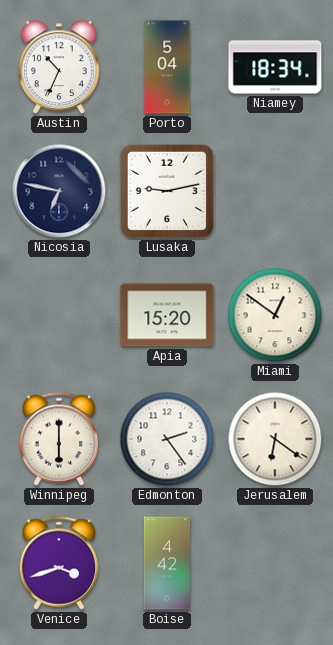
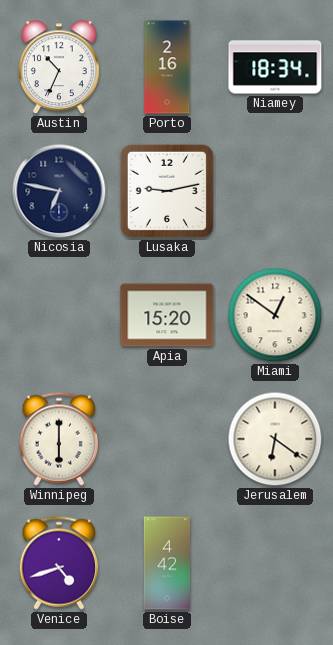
Porto: 5:04 -> 2:16 (167, 67)
Edmonton: 2:24 -> none (167, 439)
Venice: 3:42 -> 4:42 (58, 563)
